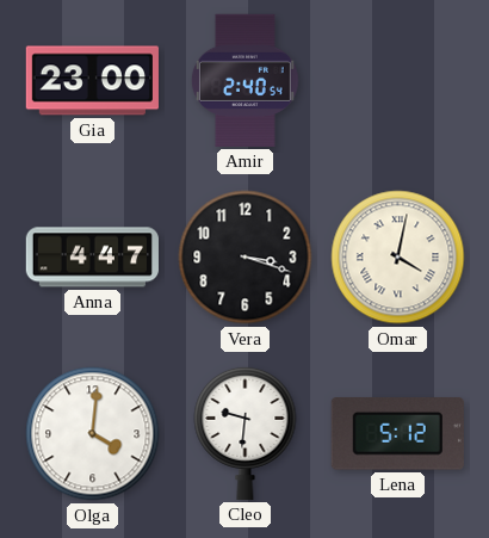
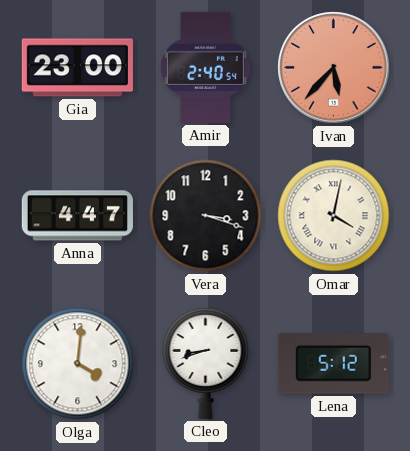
Ivan: none -> 5:37 (334, 68)
Cleo: 9:31 -> 8:42 (206, 363)
